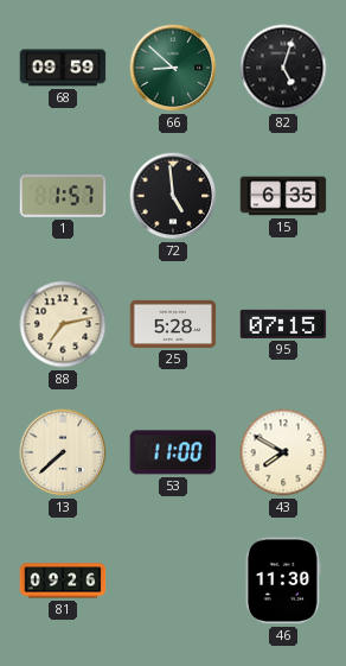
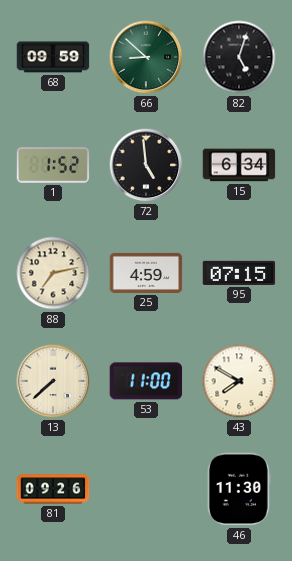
1: 1:57 -> 1:52 (53, 166)
15: 6:35 -> 6:34 (239, 165)
25: 5:28 -> 4:59 (146, 273)
